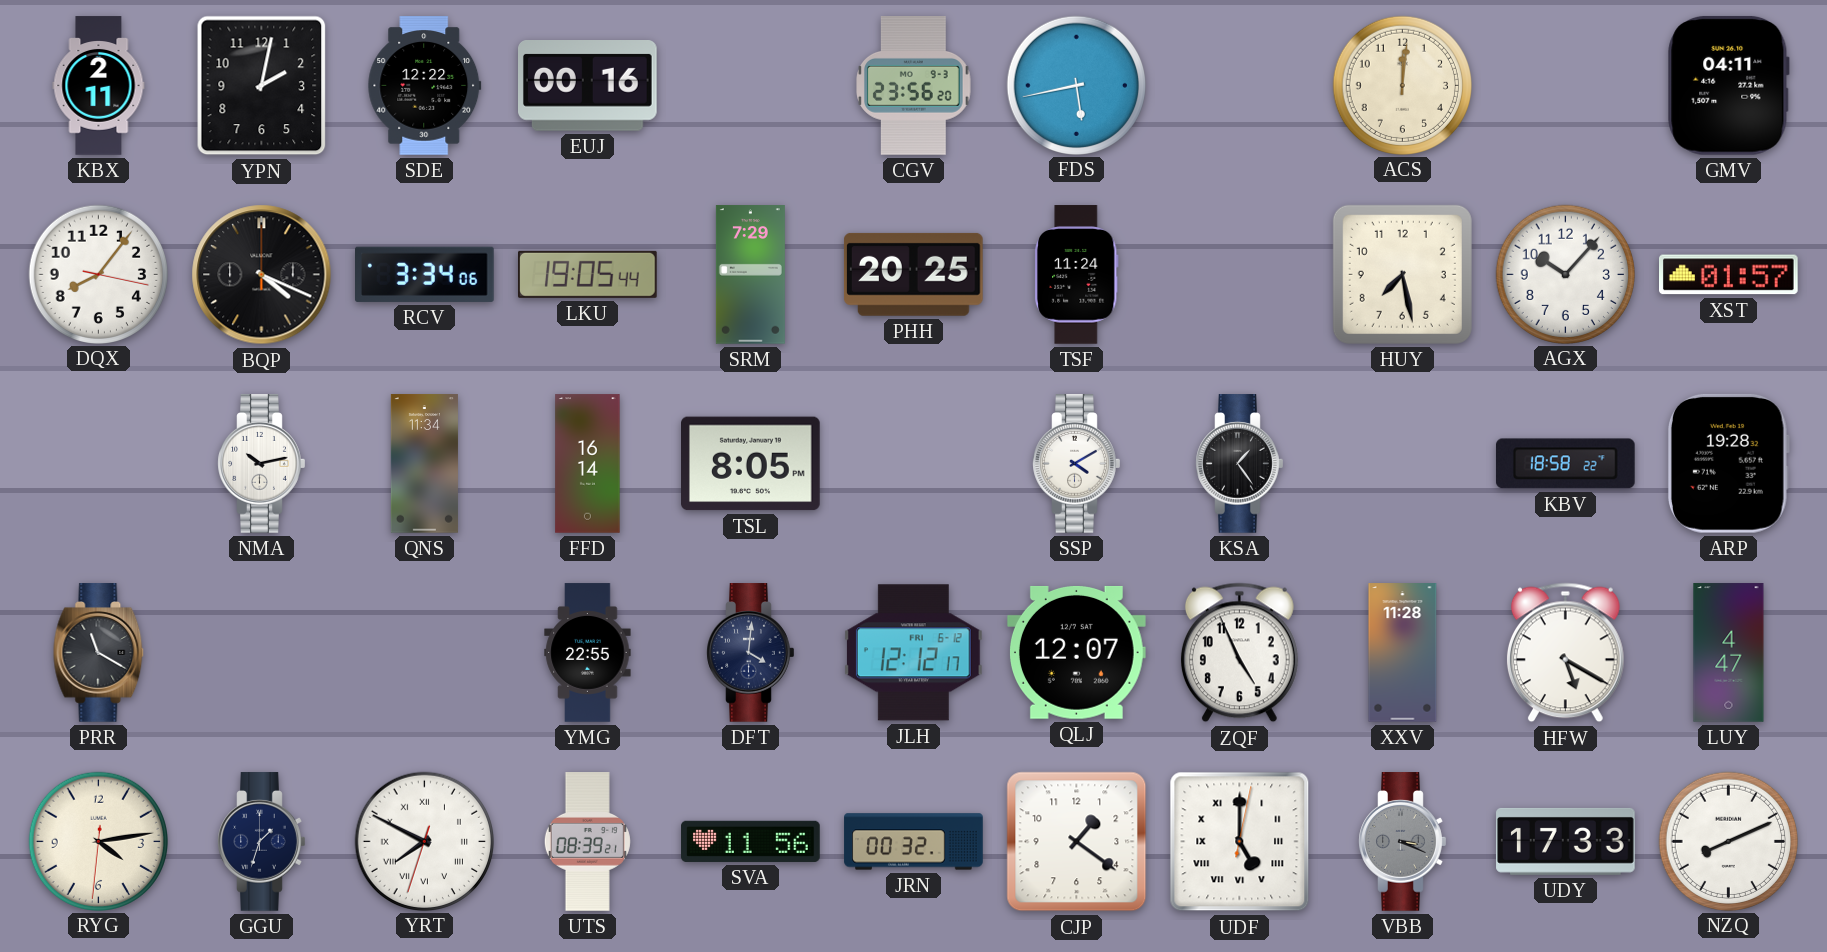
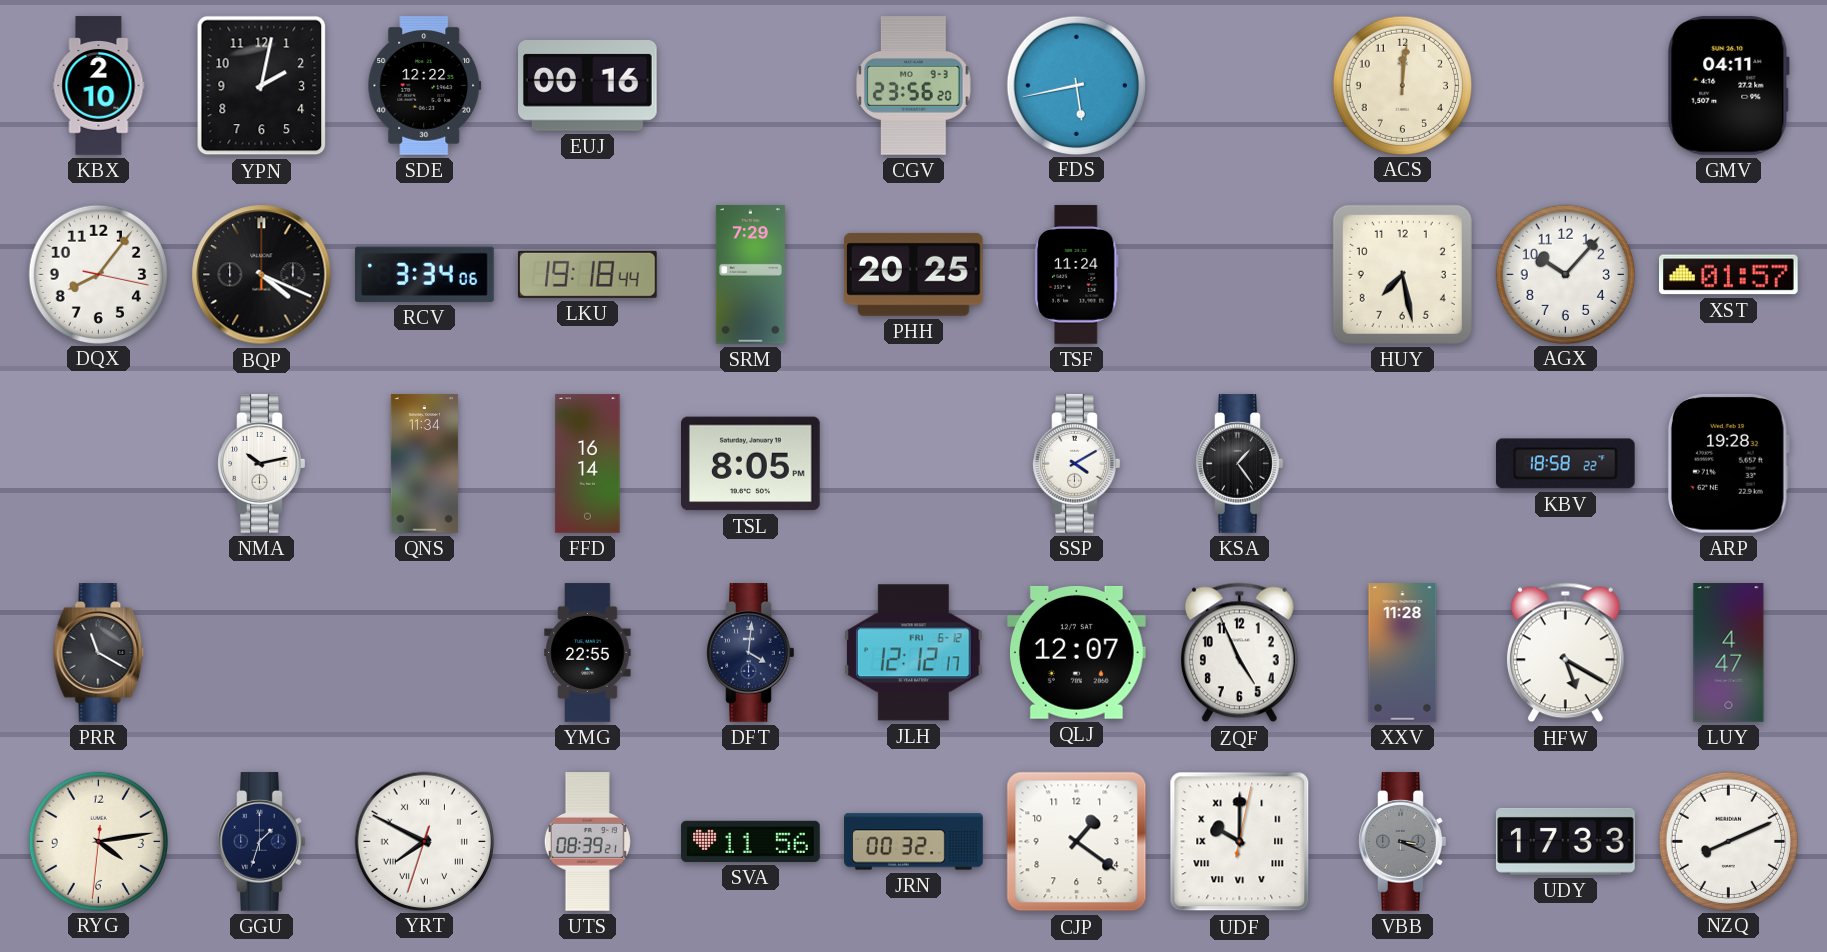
KBX: 2:11 -> 2:10 (99, 86)
LKU: 19:05 -> 19:18 (588, 274)
UDF: 5:00 -> 10:00 (1240, 842)
